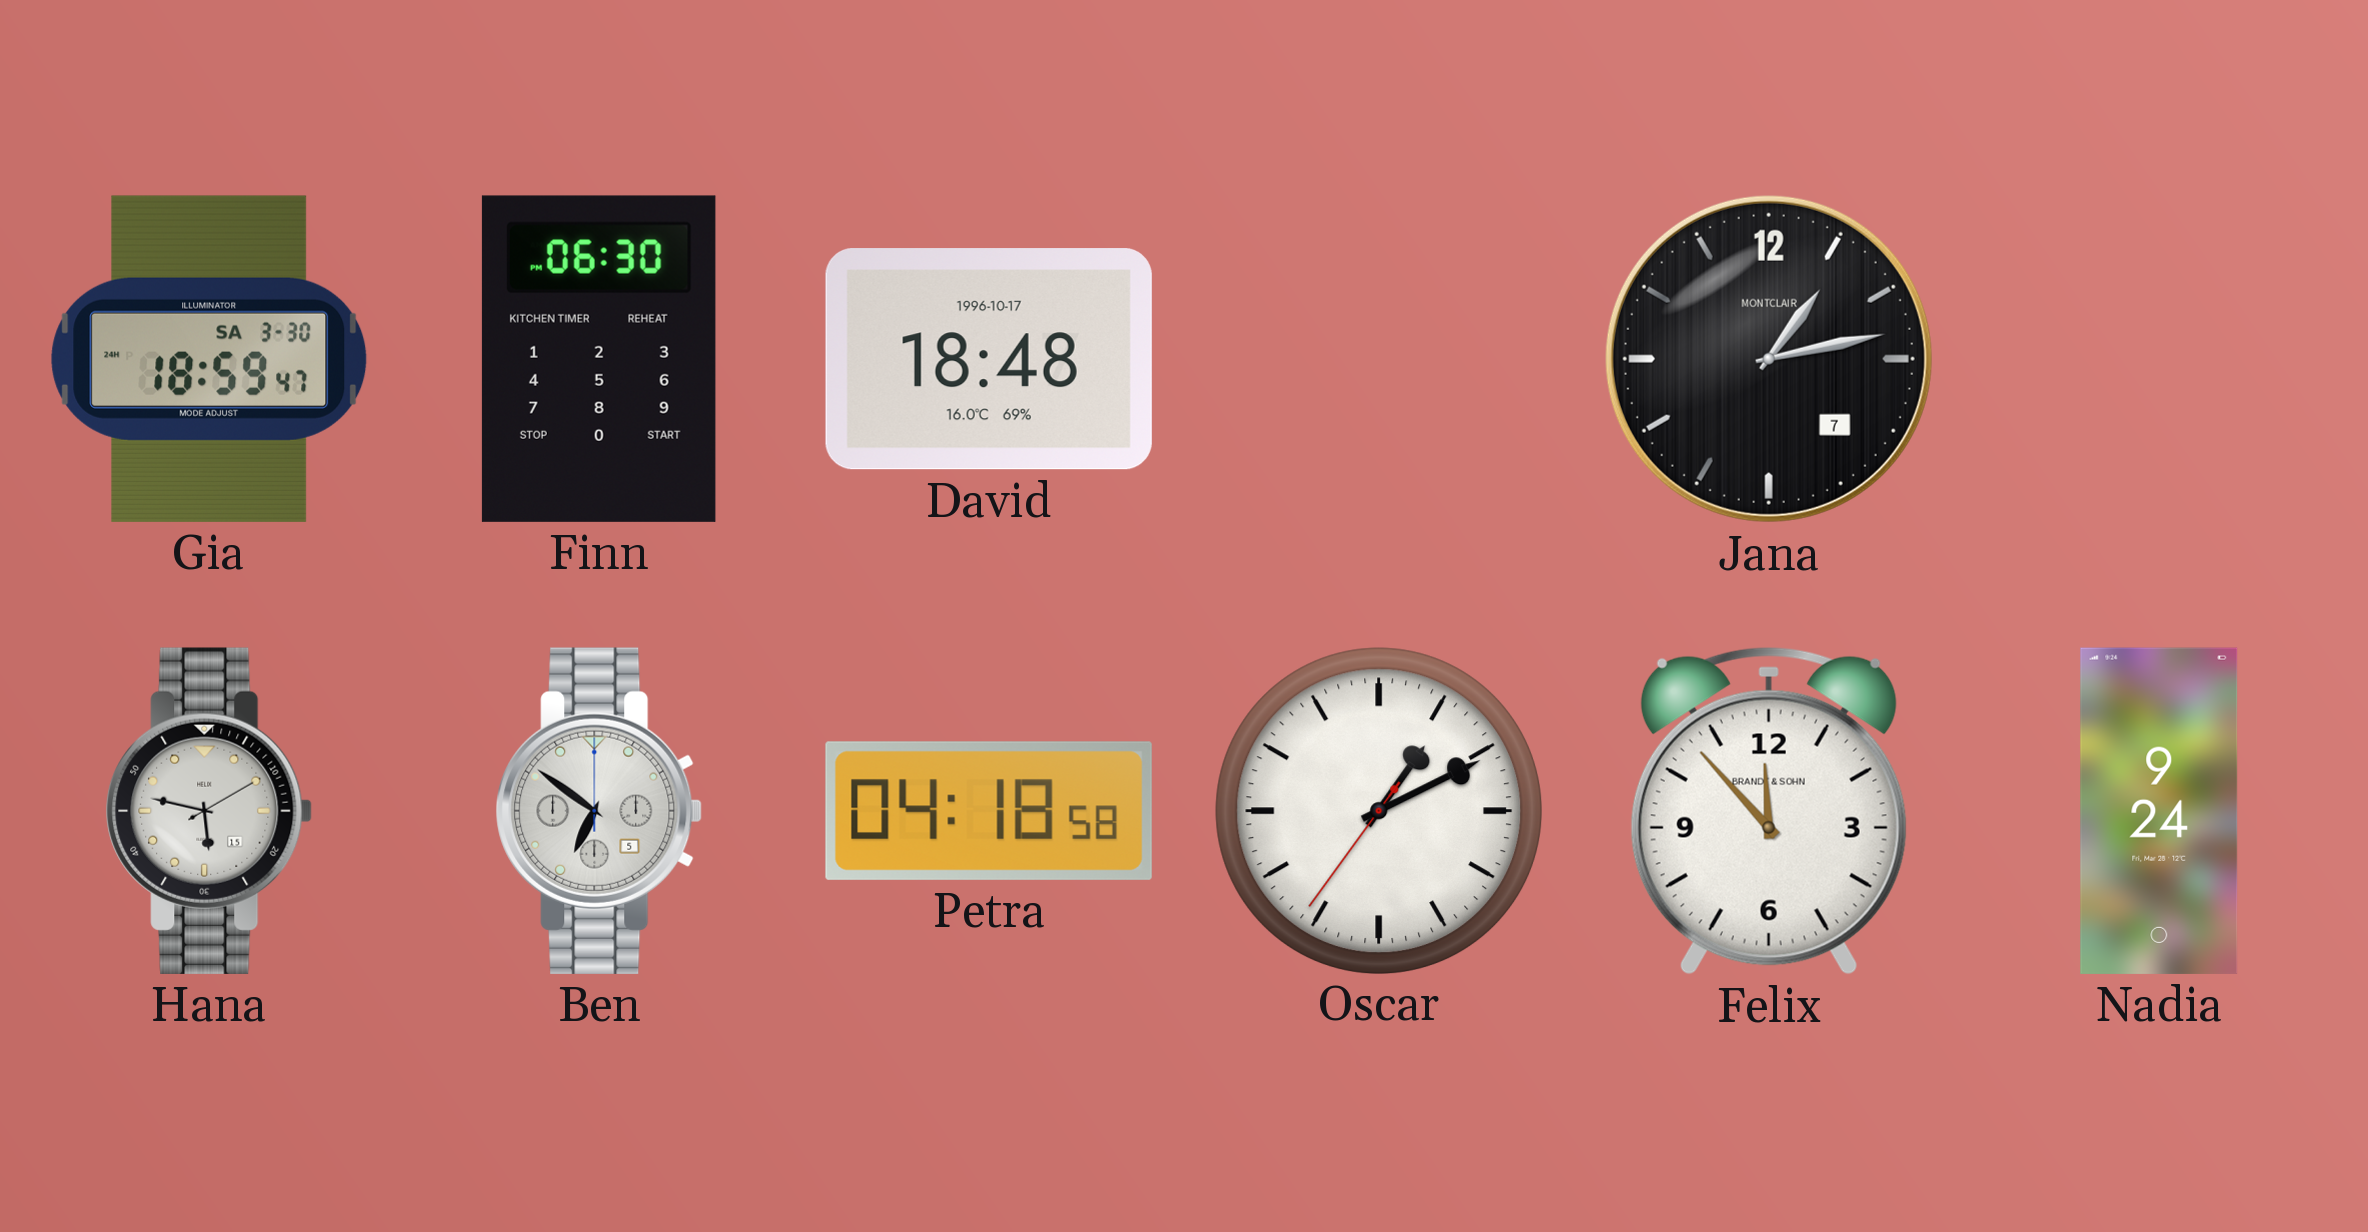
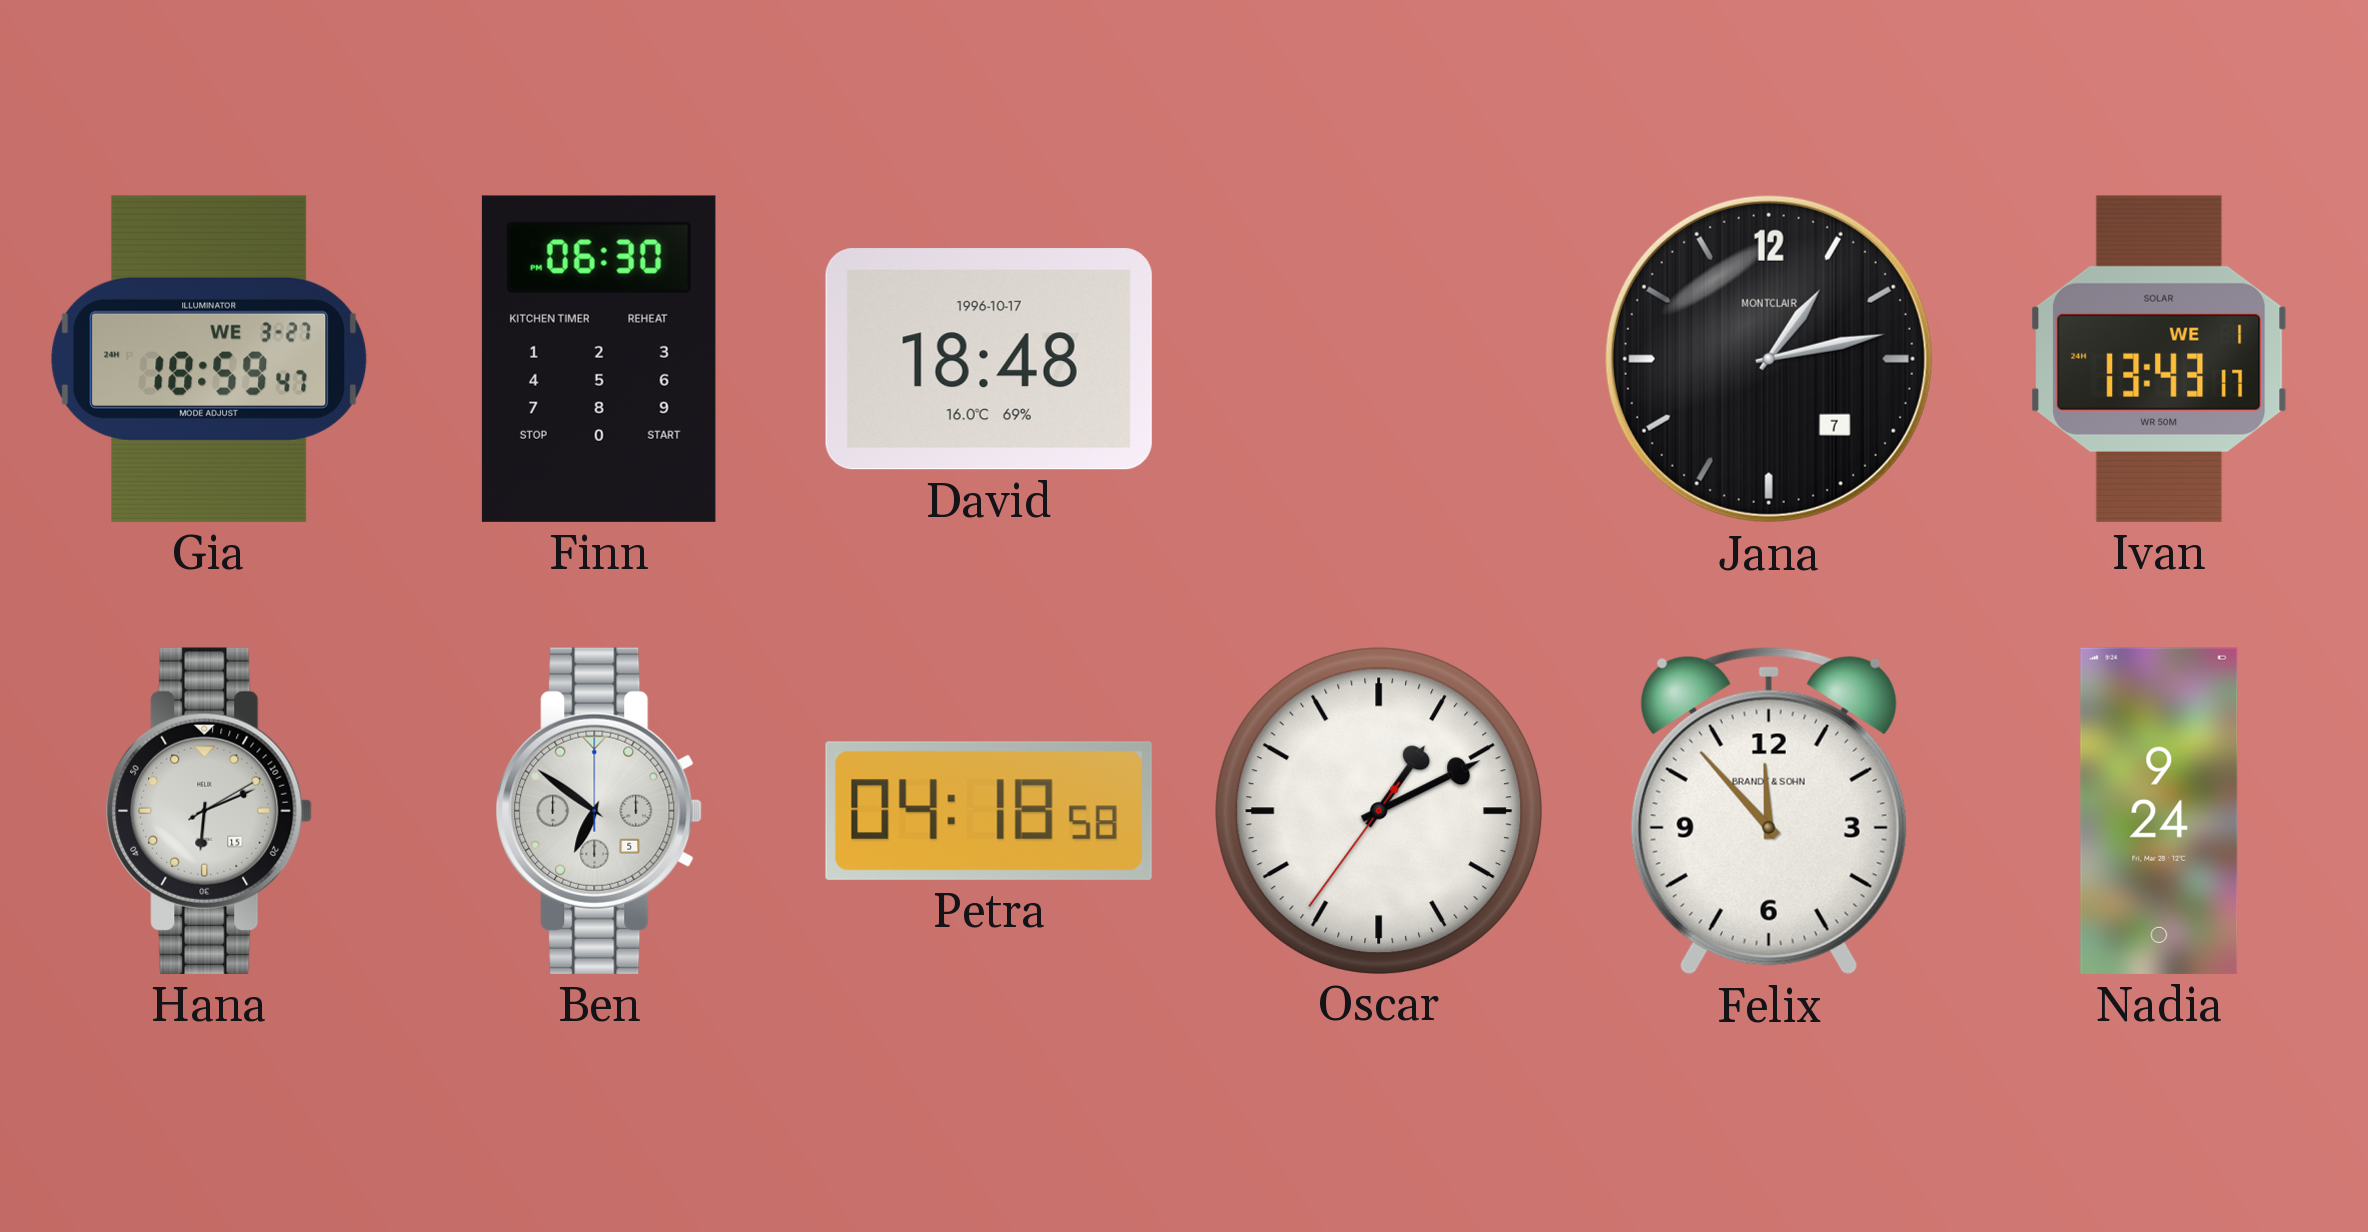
Gia date: SA 3-30 -> WE 3-27 (209, 359)
Ivan: none -> 13:43 (2159, 359)
Hana: 5:47 -> 6:11 (209, 811)
